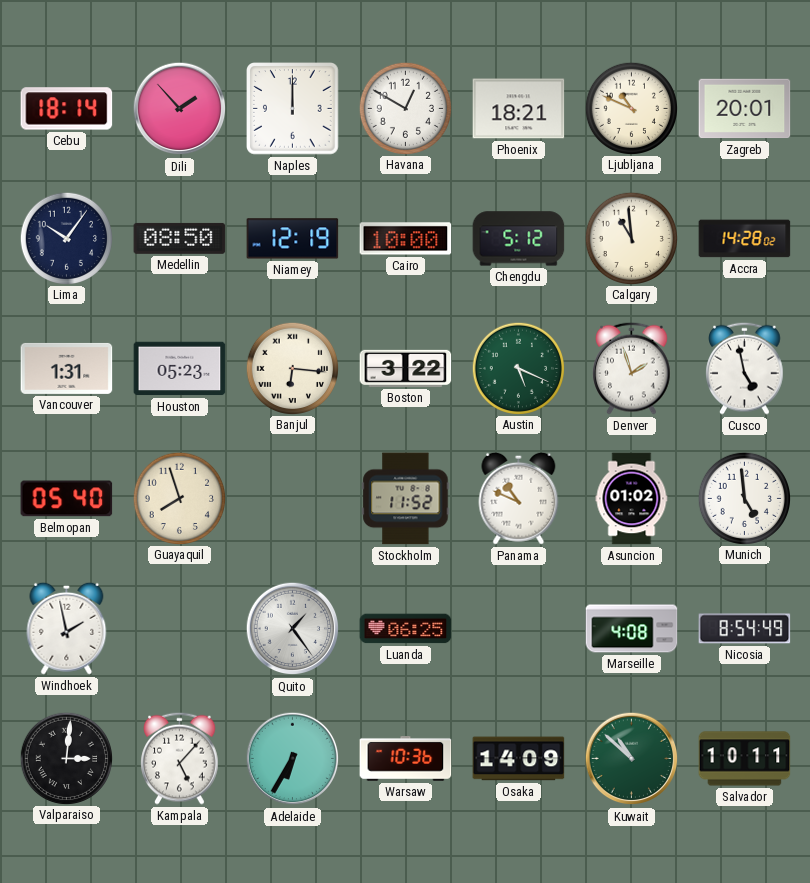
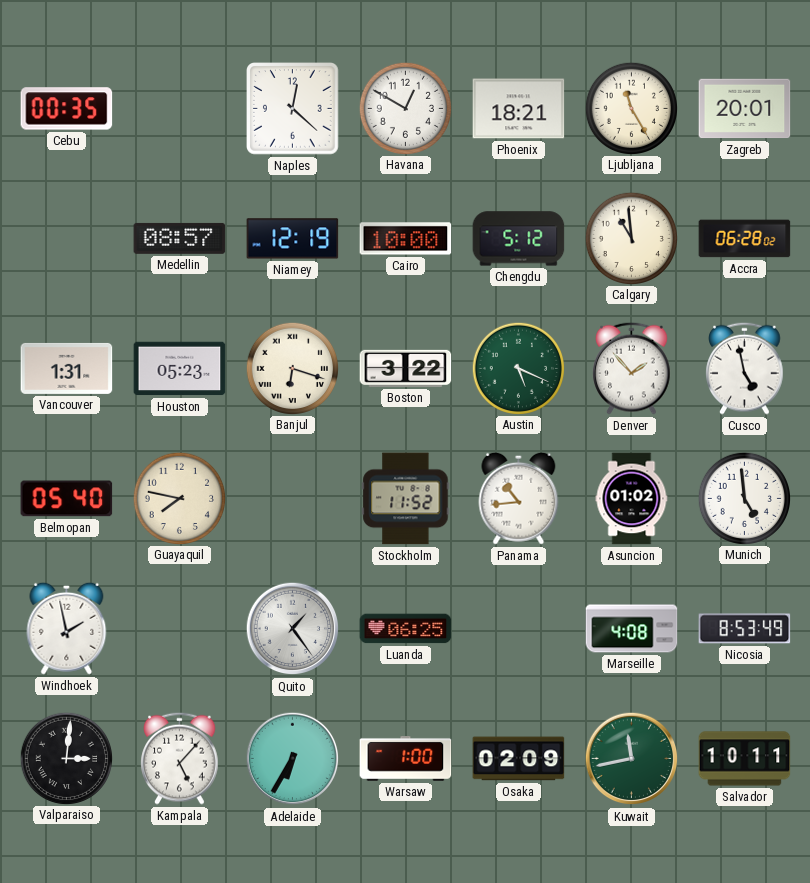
Cebu: 18:14 -> 00:35 (67, 109)
Dili: 1:53 -> none (180, 109)
Naples: 12:00 -> 12:22 (293, 109)
Ljubljana: 10:49 -> 11:25 (631, 108)
Lima: 10:06 -> none (66, 238)
Medellin: 08:50 -> 08:57 (180, 238)
Accra: 14:28 -> 06:28 (745, 239)
Banjul: 6:16 -> 6:18 (292, 368)
Denver: 1:57 -> 1:53 (632, 368)
Guayaquil: 7:57 -> 7:47 (179, 498)
Panama: 10:49 -> 10:44 (519, 498)
Nicosia: 8:54 -> 8:53 (745, 629)
Warsaw: 10:36 -> 1:00 (406, 759)
Osaka: 14:09 -> 02:09 (519, 759)
Kuwait: 10:52 -> 11:43 (632, 759)
